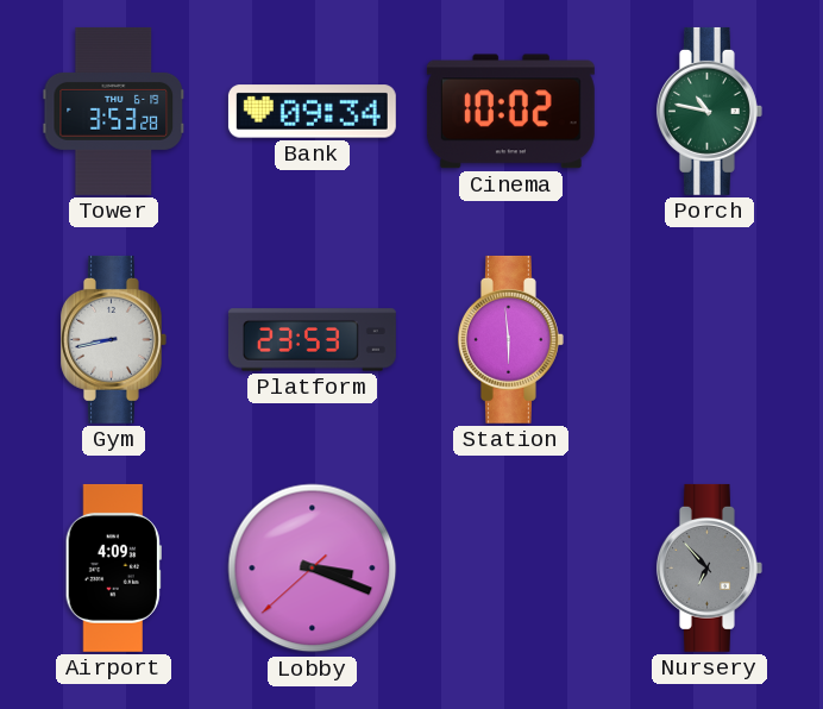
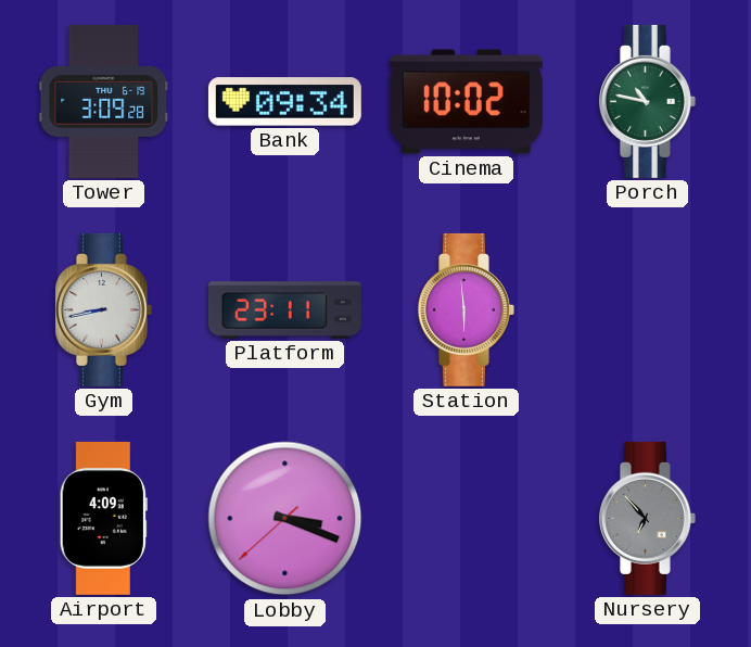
Tower: 3:53 -> 3:09 (103, 101)
Platform: 23:53 -> 23:11 (284, 310)
